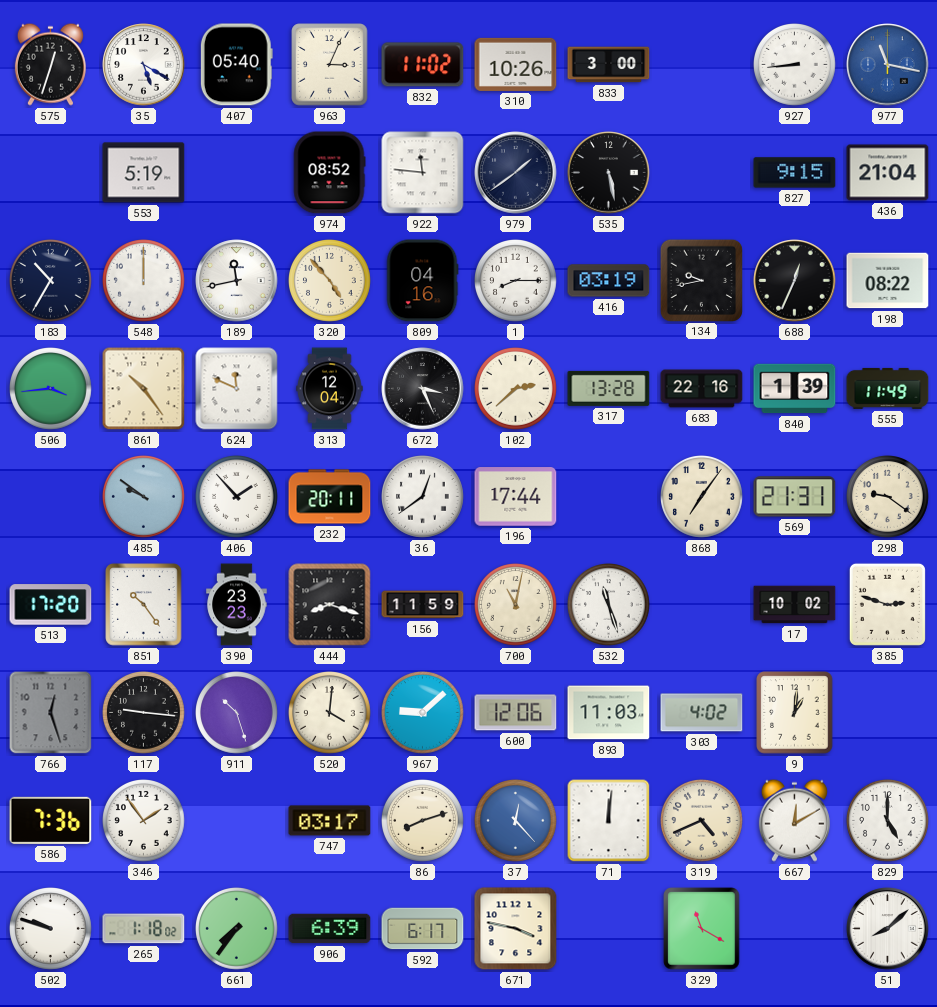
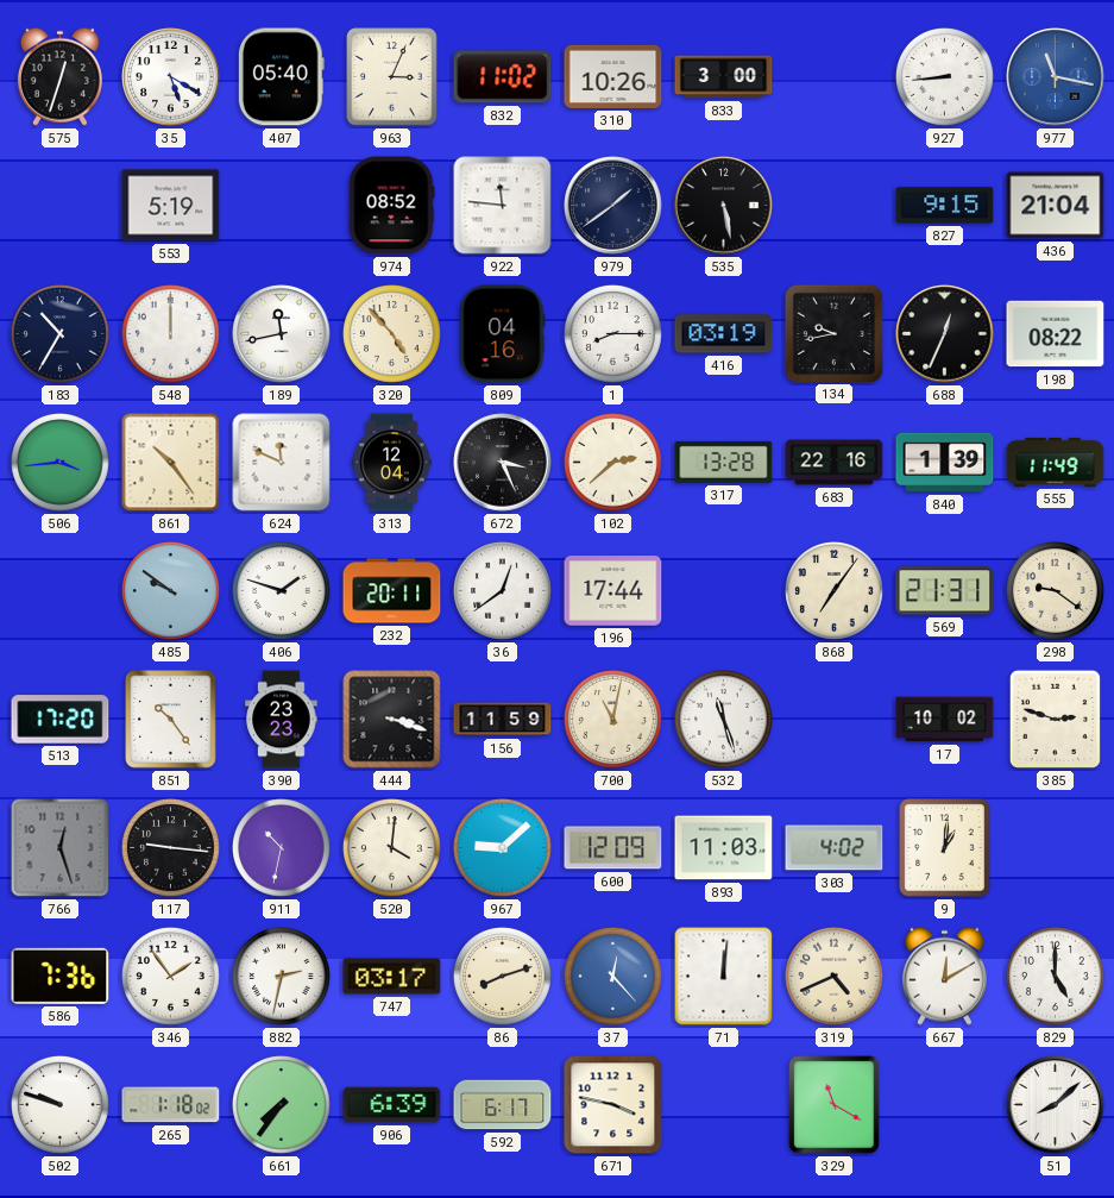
406: 1:53 -> 1:48 (282, 591)
444: 8:18 -> 3:18 (392, 720)
911: 10:27 -> 10:32 (282, 848)
600: 12:06 -> 12:09 (613, 848)
882: none -> 2:32 (282, 977)
